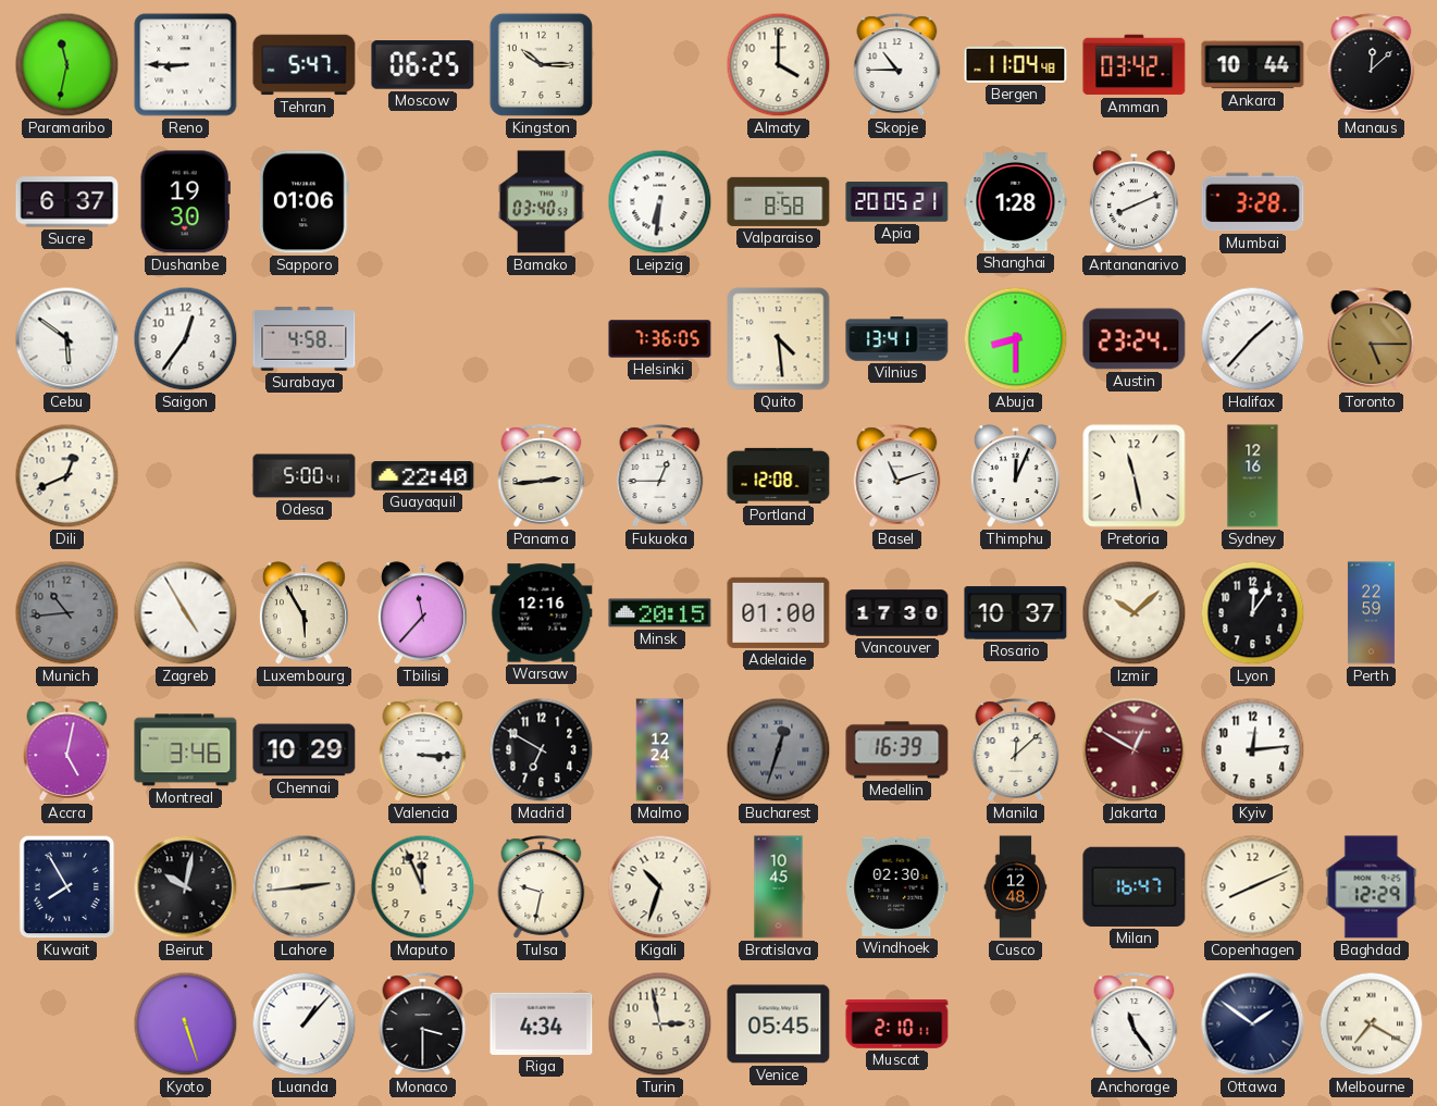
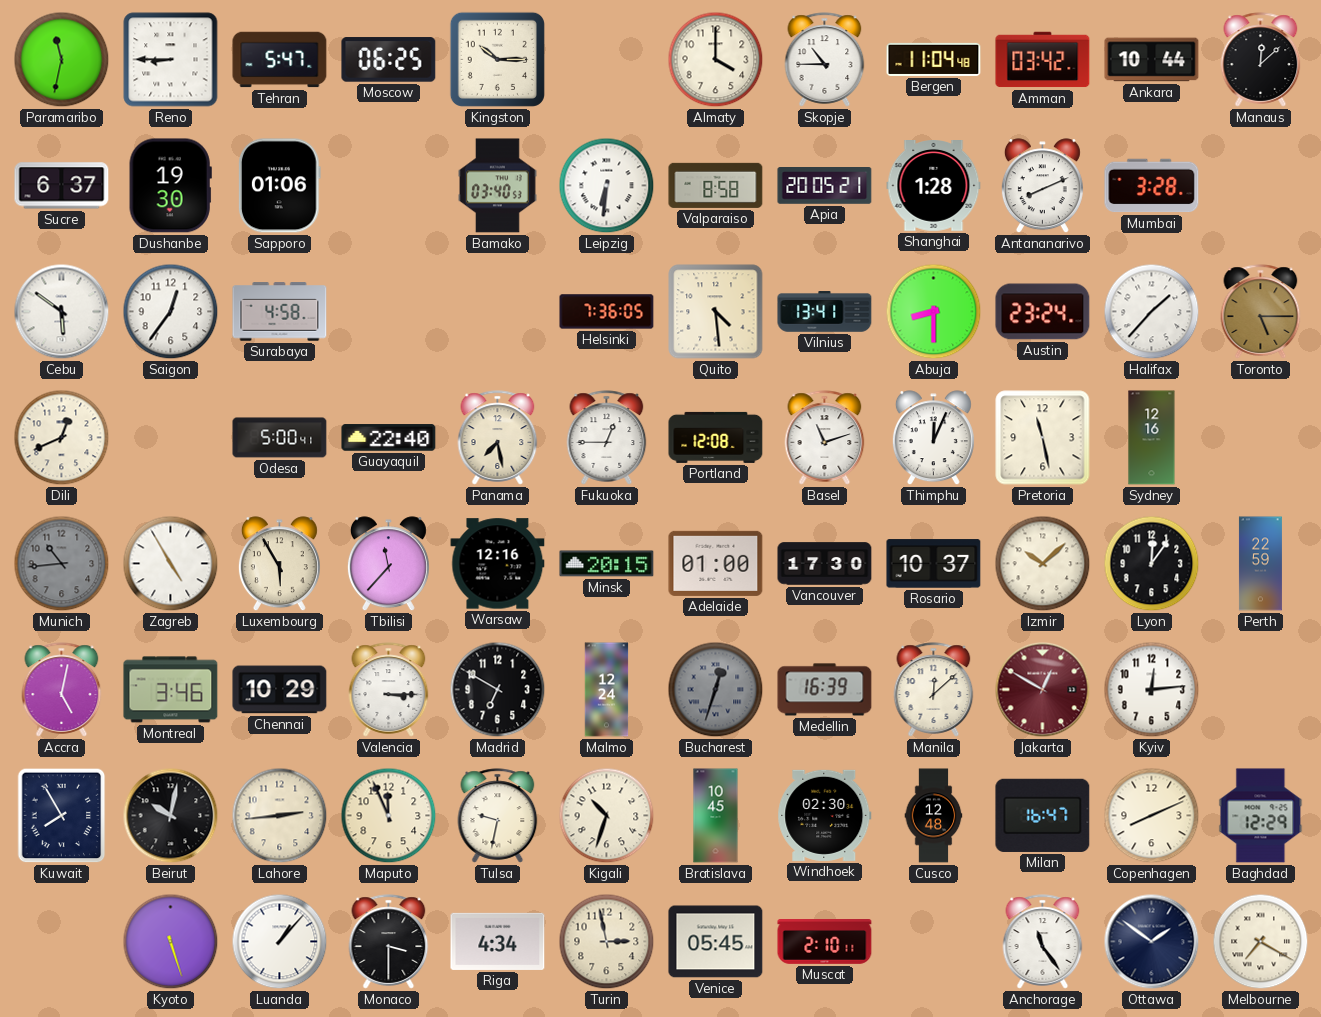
Panama: 2:44 -> 7:28 (498, 438)
